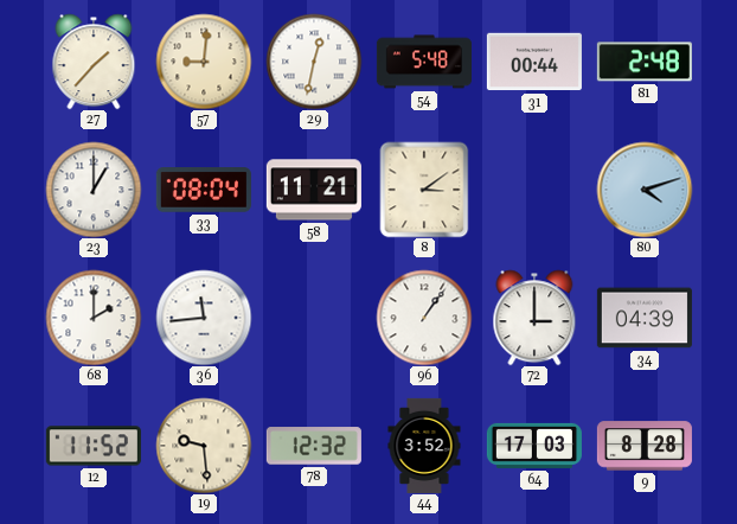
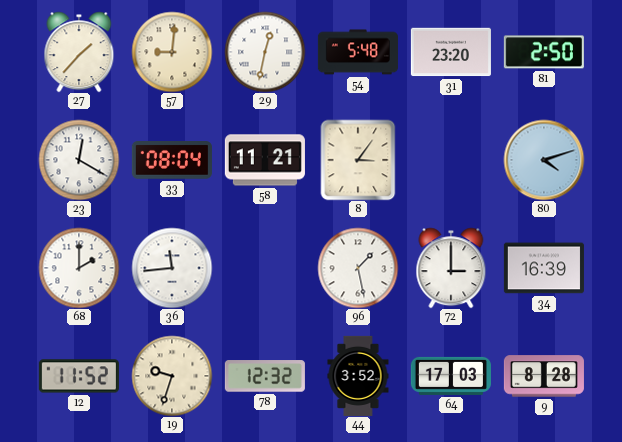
31: 00:44 -> 23:20 (451, 52)
81: 2:48 -> 2:50 (544, 52)
23: 1:00 -> 12:20 (79, 160)
8: 3:09 -> 3:06 (358, 160)
96: 1:06 -> 1:28 (358, 268)
34: 04:39 -> 16:39 (544, 268)
19: 9:29 -> 9:33 (172, 376)
